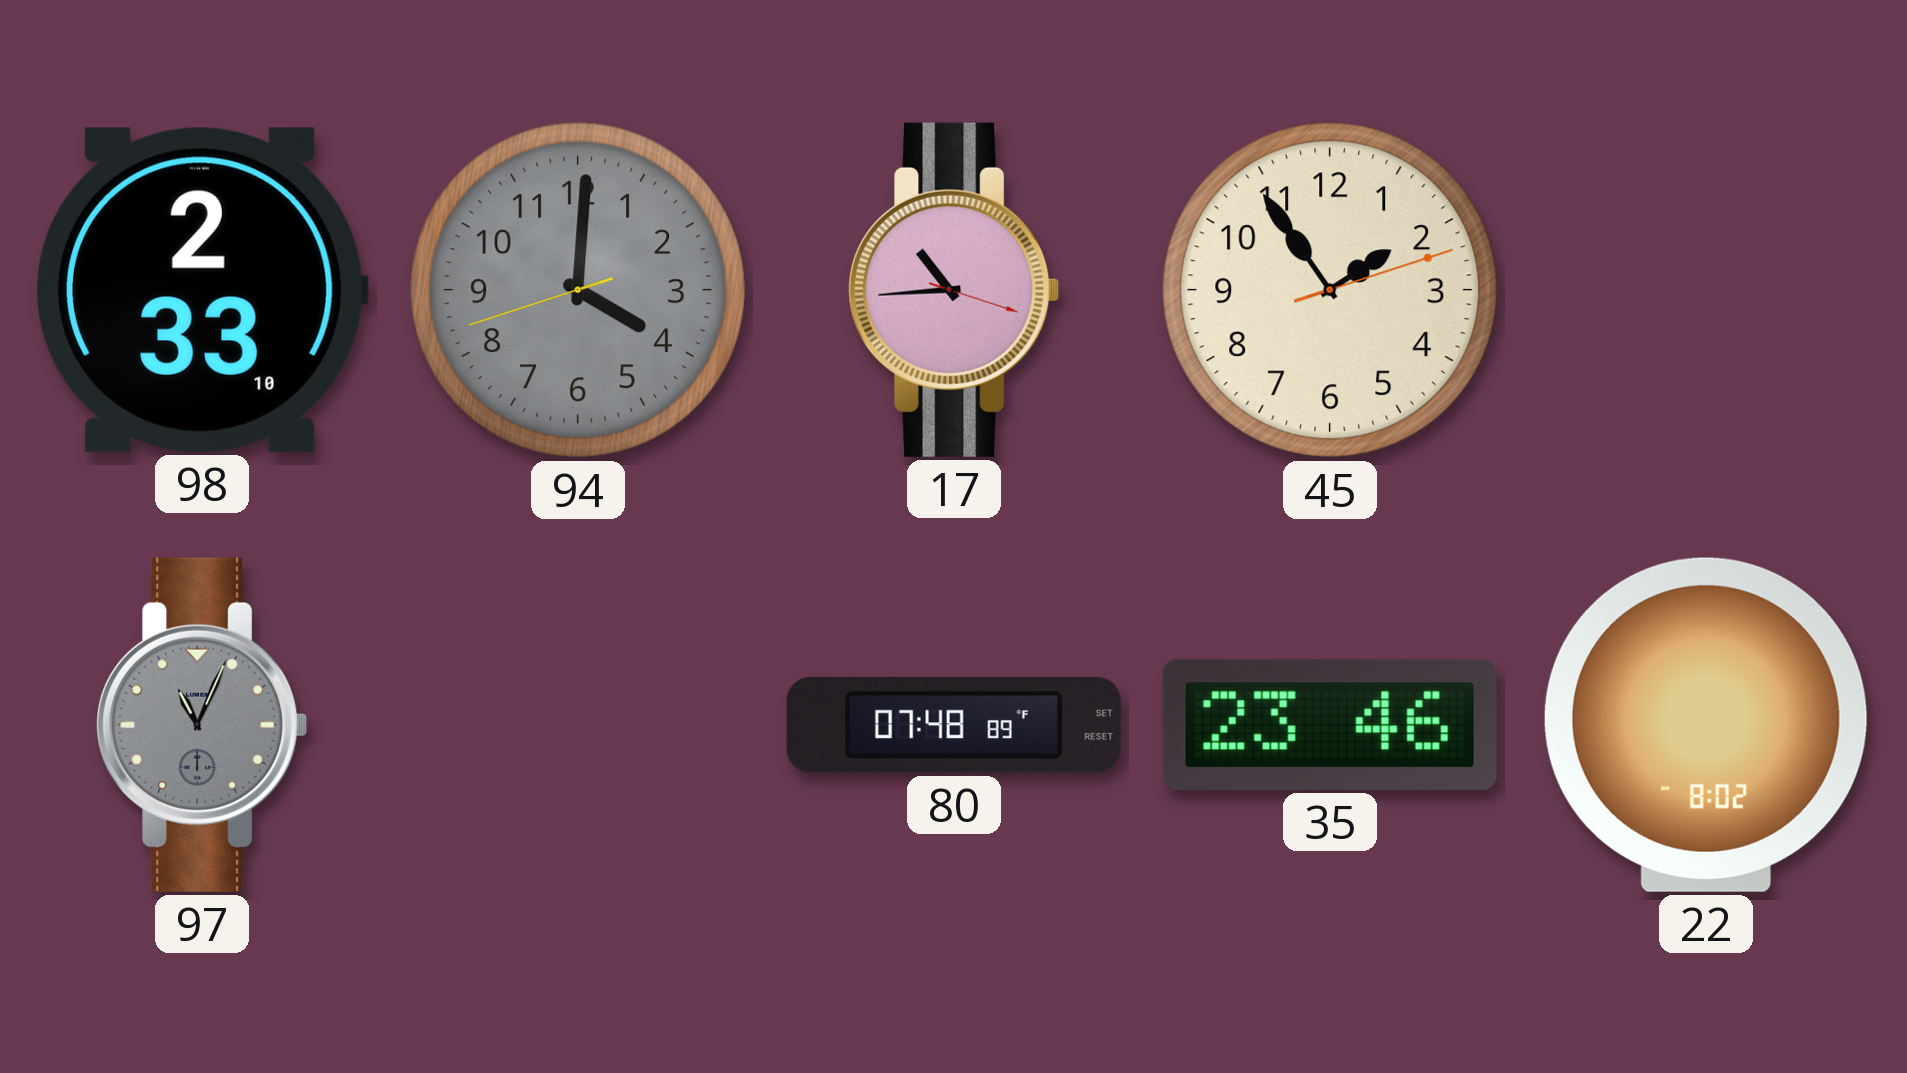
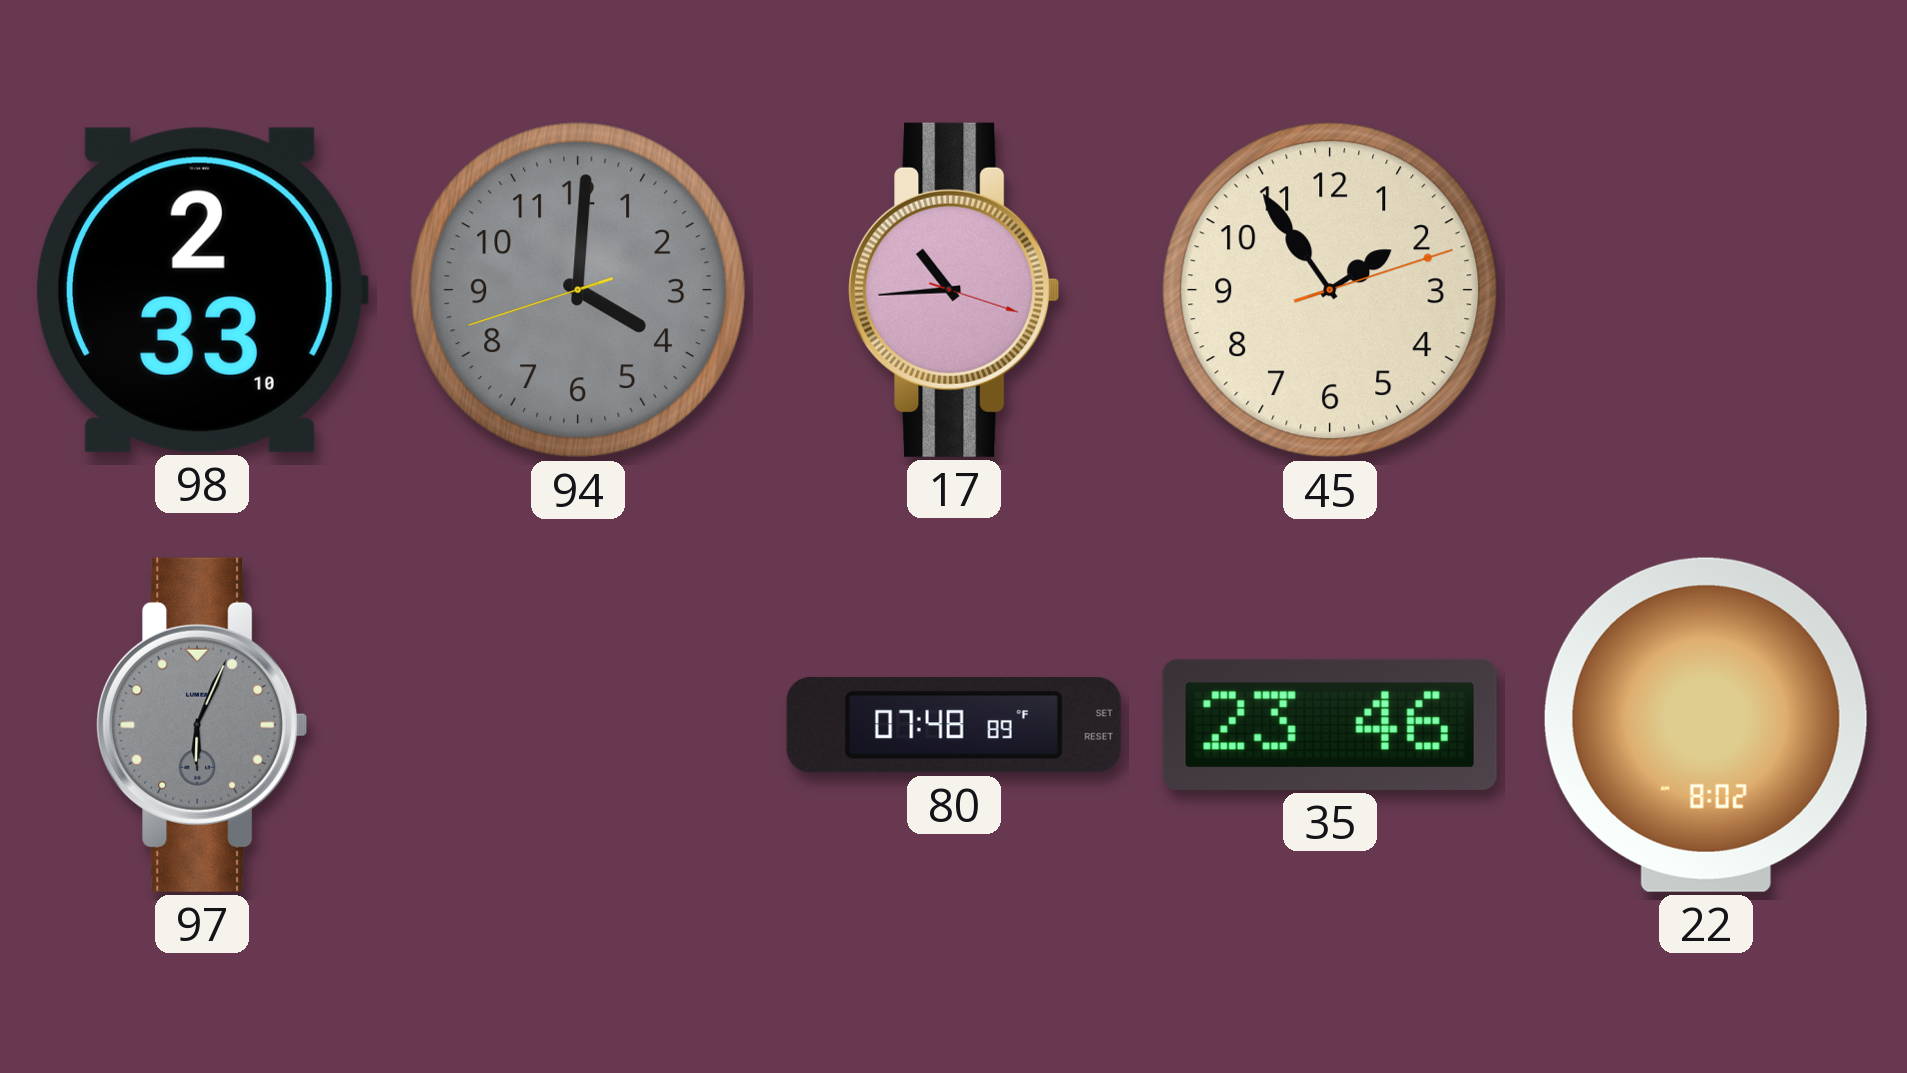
97: 11:04 -> 6:04 (202, 725)
